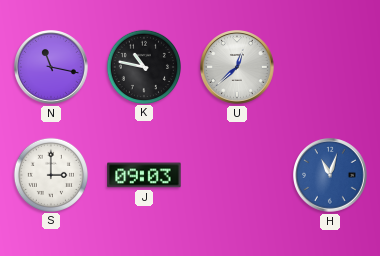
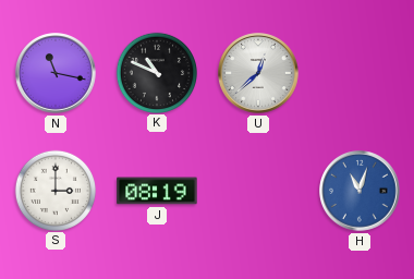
K: 10:47 -> 10:49 (156, 72)
J: 09:03 -> 08:19 (157, 191)
